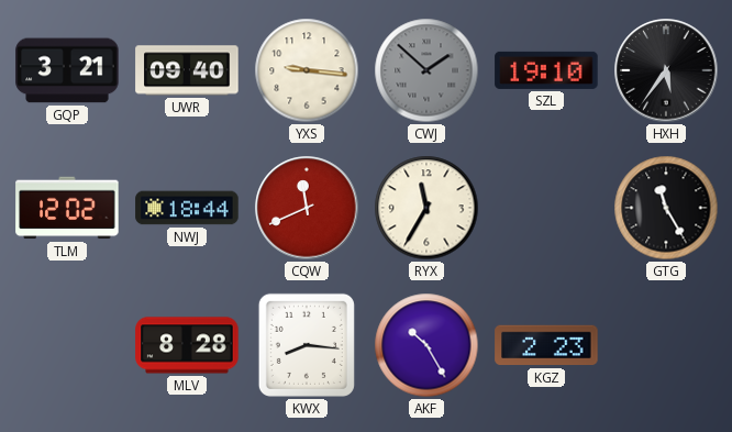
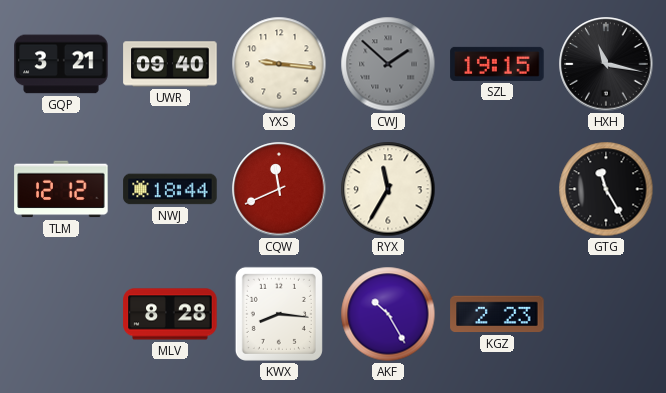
SZL: 19:10 -> 19:15 (497, 64)
HXH: 5:36 -> 11:17 (606, 64)
TLM: 12:02 -> 12:12 (61, 189)
